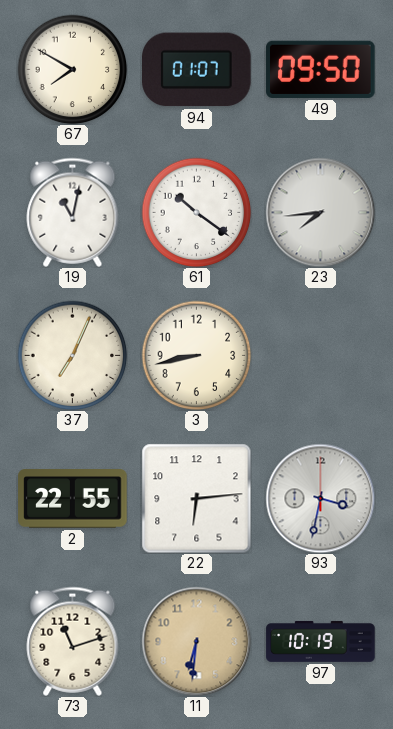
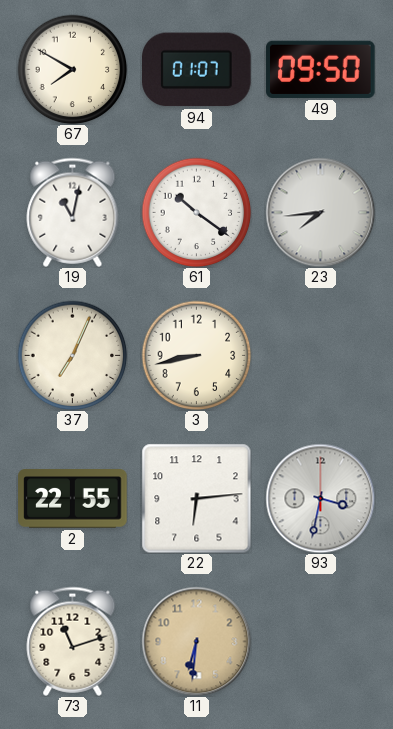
97: 10:19 -> none (321, 641)
